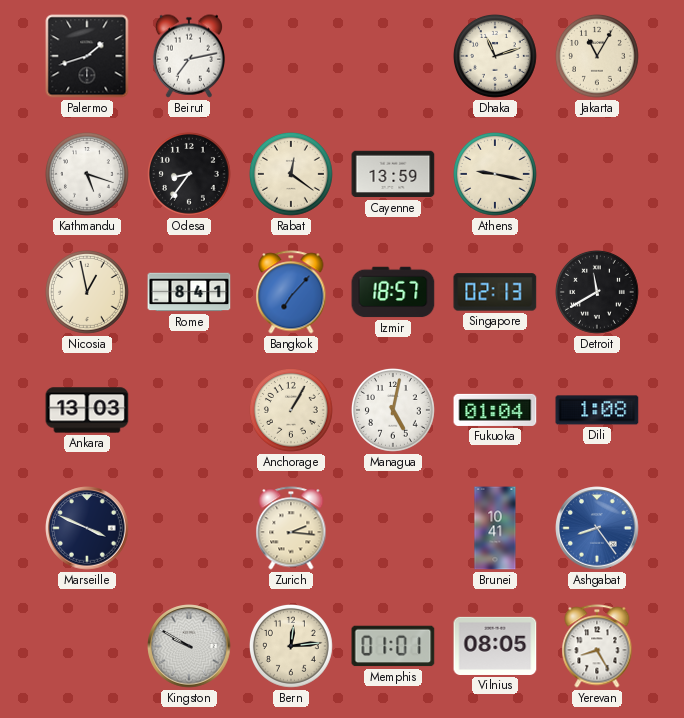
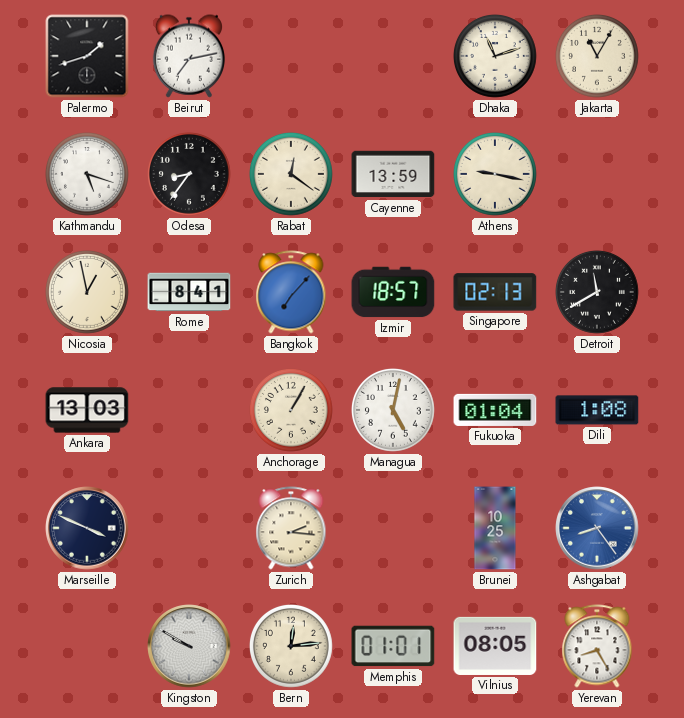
Brunei: 10:41 -> 10:25 (495, 528)
